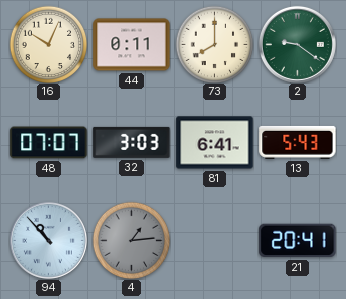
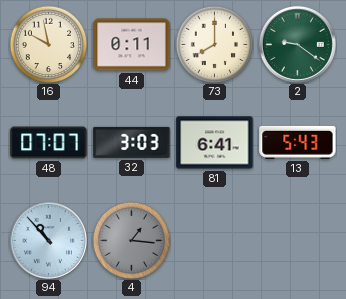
16: 10:04 -> 9:58 (48, 44)
4: 1:14 -> 1:16 (131, 240)
21: 20:41 -> none (298, 241)
